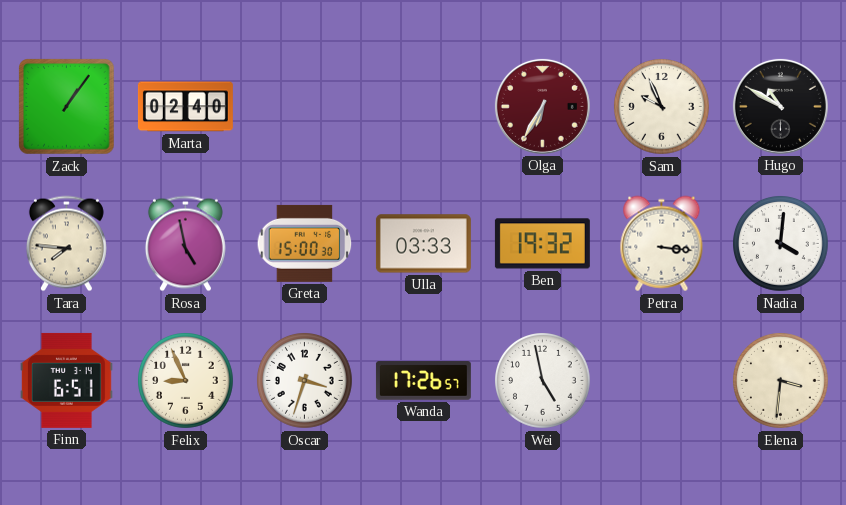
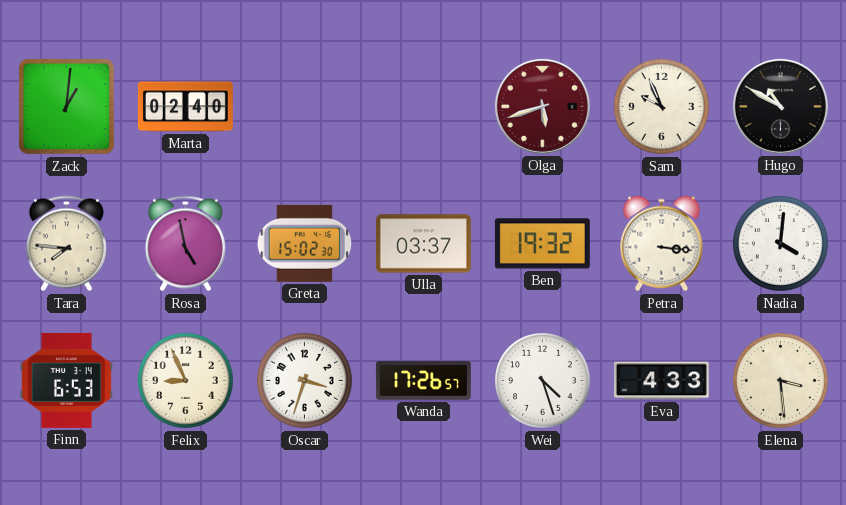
Zack: 1:06 -> 1:01 (67, 107)
Olga: 6:35 -> 5:42 (542, 106)
Greta: 15:00 -> 15:02 (305, 243)
Ulla: 03:33 -> 03:37 (423, 244)
Finn: 6:51 -> 6:53 (66, 380)
Wei: 4:58 -> 4:27 (543, 381)
Eva: none -> 4:33 (661, 381)
Elena: 3:31 -> 3:29 (781, 381)
